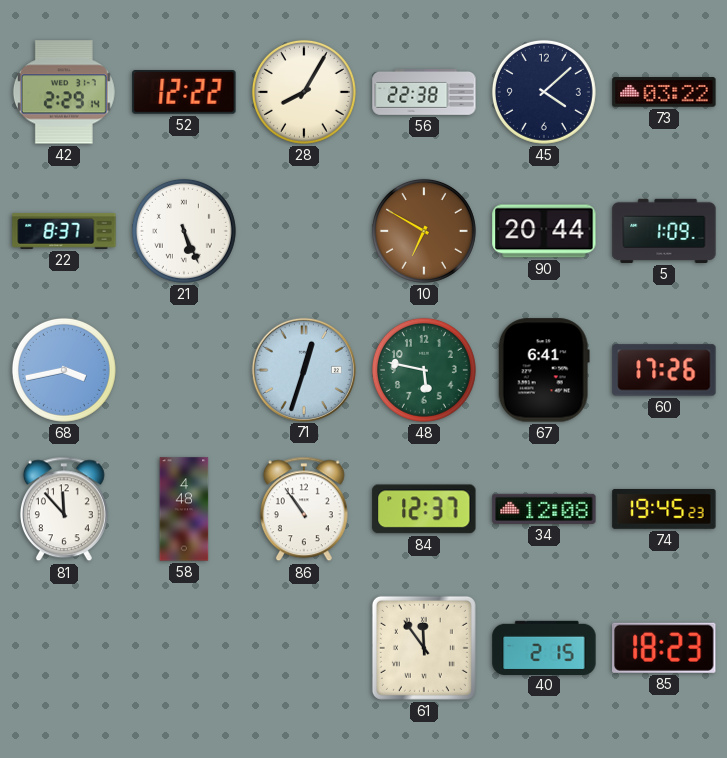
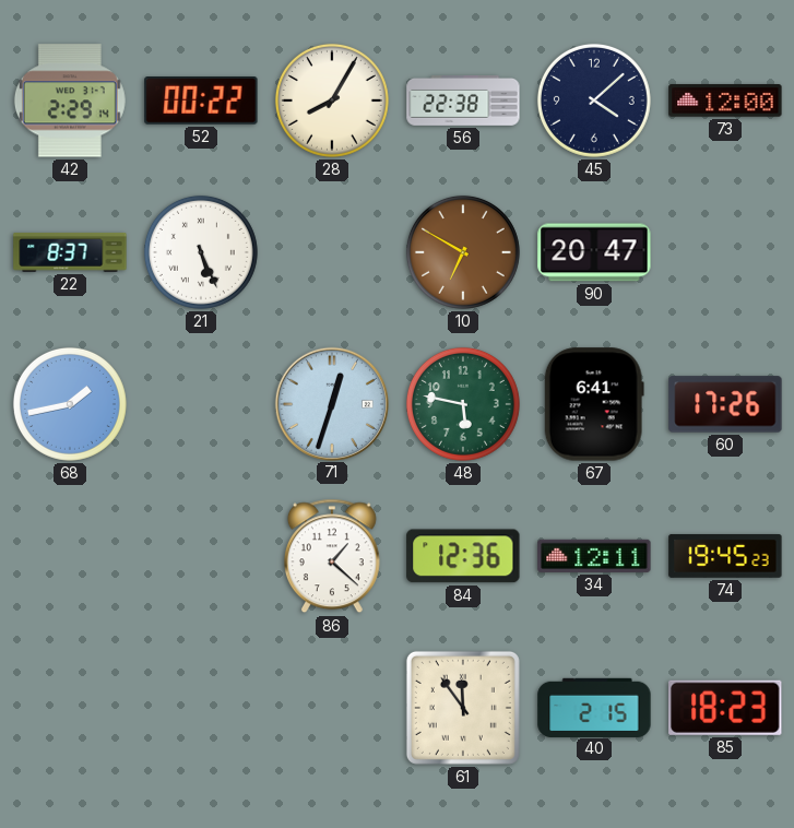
52: 12:22 -> 00:22 (201, 102)
73: 03:22 -> 12:00 (725, 100)
90: 20:44 -> 20:47 (594, 252)
5: 1:09 -> none (664, 231)
68: 3:43 -> 1:43 (70, 404)
81: 11:53 -> none (64, 509)
58: 4:48 -> none (184, 509)
86: 10:54 -> 1:22 (332, 556)
84: 12:37 -> 12:36 (463, 556)
34: 12:08 -> 12:11 (594, 556)
